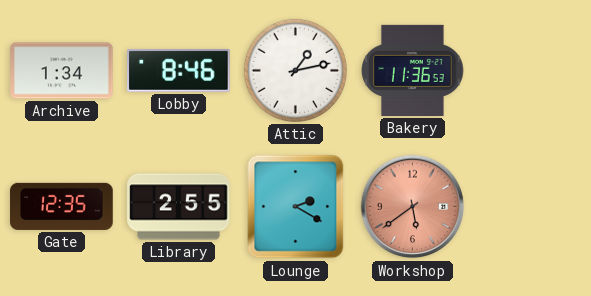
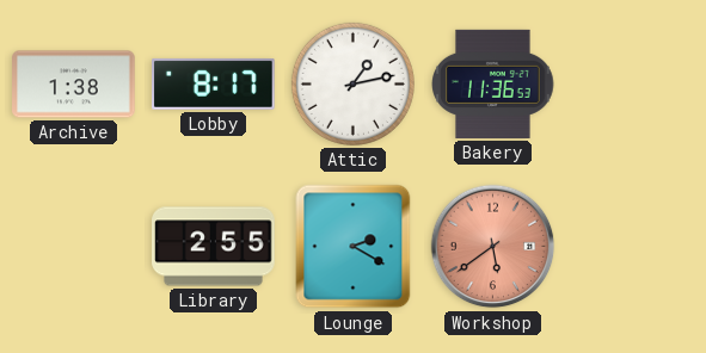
Archive: 1:34 -> 1:38 (74, 85)
Lobby: 8:46 -> 8:17 (214, 83)
Gate: 12:35 -> none (62, 206)
